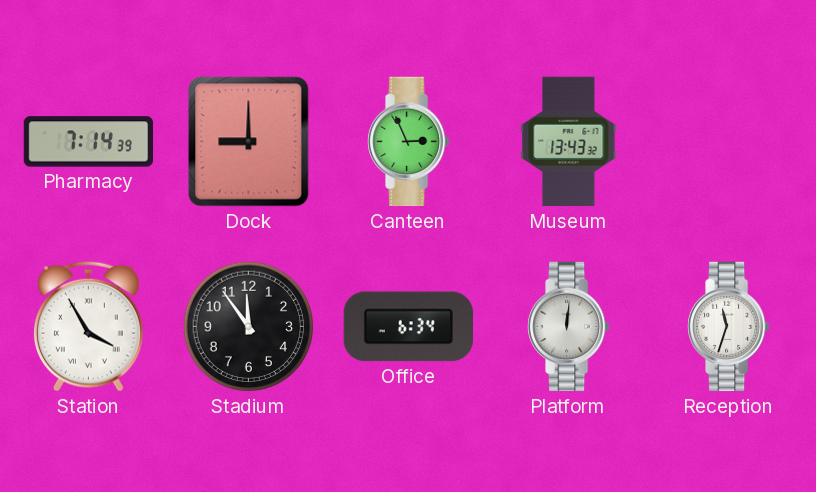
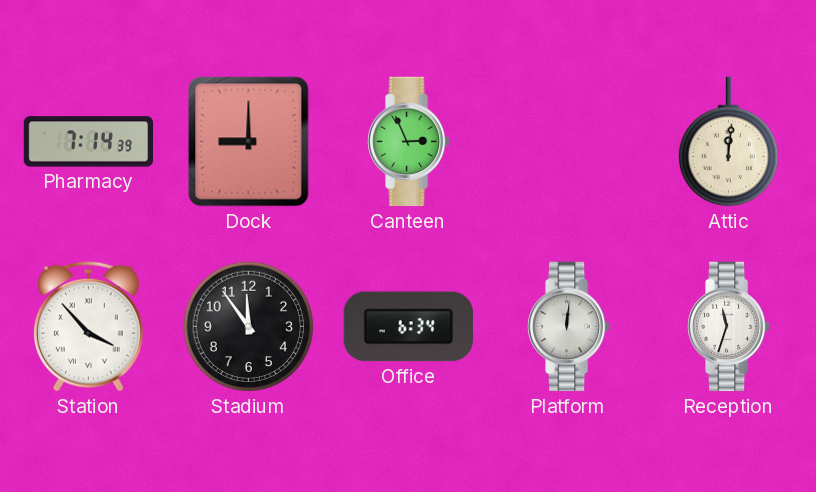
Museum: 13:43 -> none (569, 142)
Attic: none -> 12:01 (728, 142)
Station: 3:55 -> 3:53 (88, 326)
